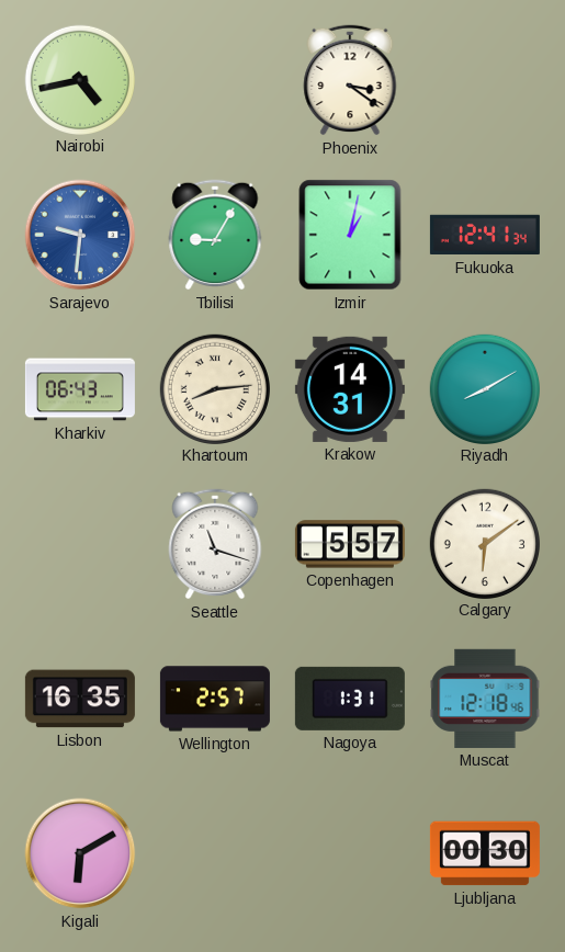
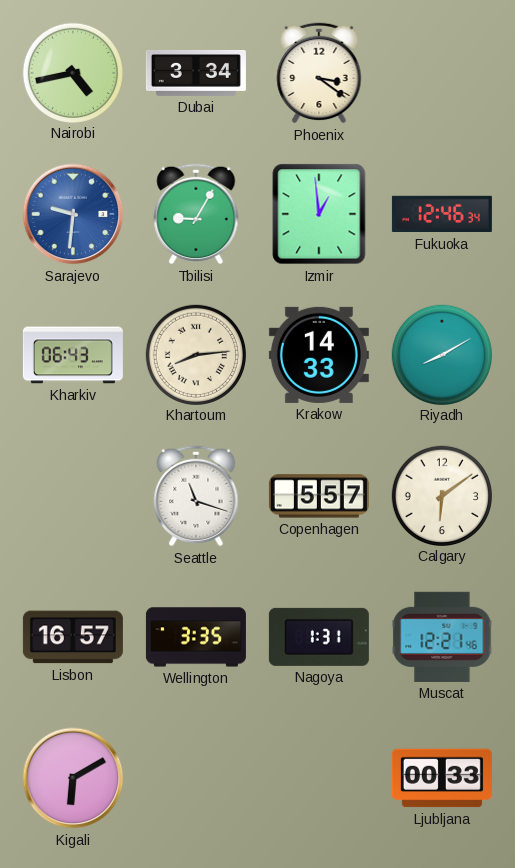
Dubai: none -> 3:34 (196, 73)
Izmir: 1:02 -> 12:59 (319, 214)
Fukuoka: 12:41 -> 12:46 (442, 214)
Krakow: 14:31 -> 14:33 (319, 355)
Lisbon: 16:35 -> 16:57 (73, 637)
Wellington: 2:57 -> 3:35 (196, 637)
Muscat: 12:18 -> 12:21 (442, 637)
Ljubljana: 00:30 -> 00:33 (442, 778)
